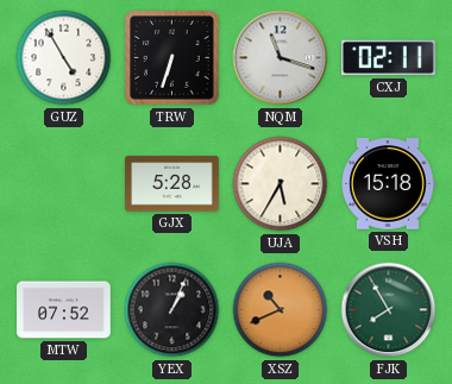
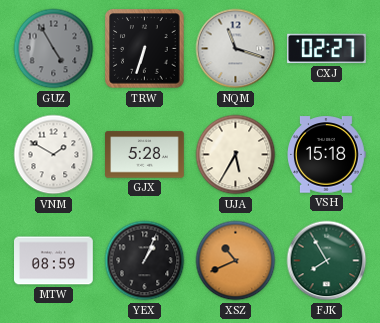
GUZ dial: white -> grey (54, 49)
CXJ: 02:11 -> 02:27 (327, 49)
VNM: none -> 1:50 (54, 155)
MTW: 07:52 -> 08:59 (54, 261)
